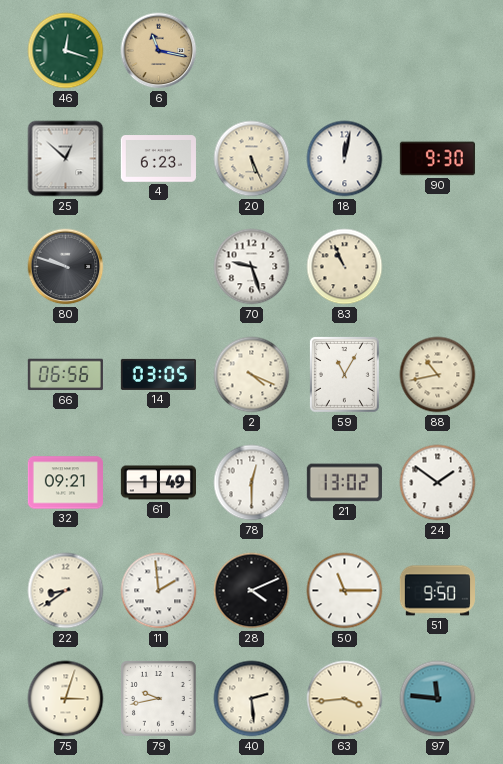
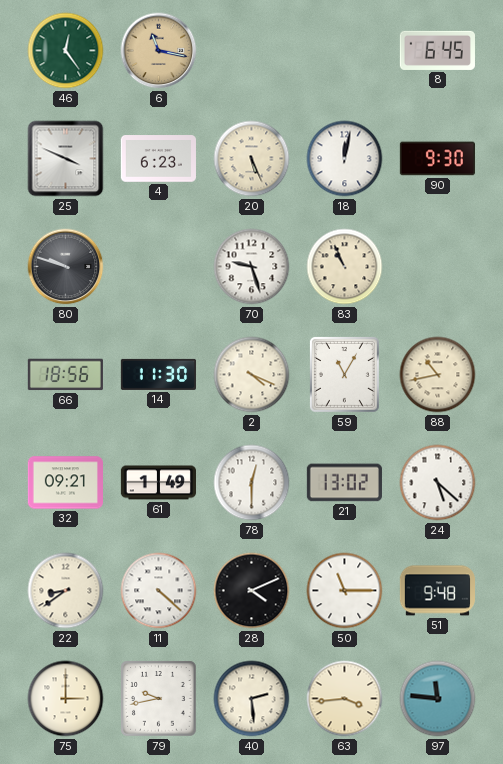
46: 12:18 -> 12:24 (66, 51)
8: none -> 6:45 (437, 50)
25: 12:52 -> 3:49 (66, 159)
66: 06:56 -> 18:56 (65, 375)
14: 03:05 -> 11:30 (158, 374)
24: 1:51 -> 5:22 (438, 483)
11: 1:59 -> 4:22 (159, 591)
51: 9:50 -> 9:48 (437, 591)
75: 3:03 -> 3:00 (66, 699)
